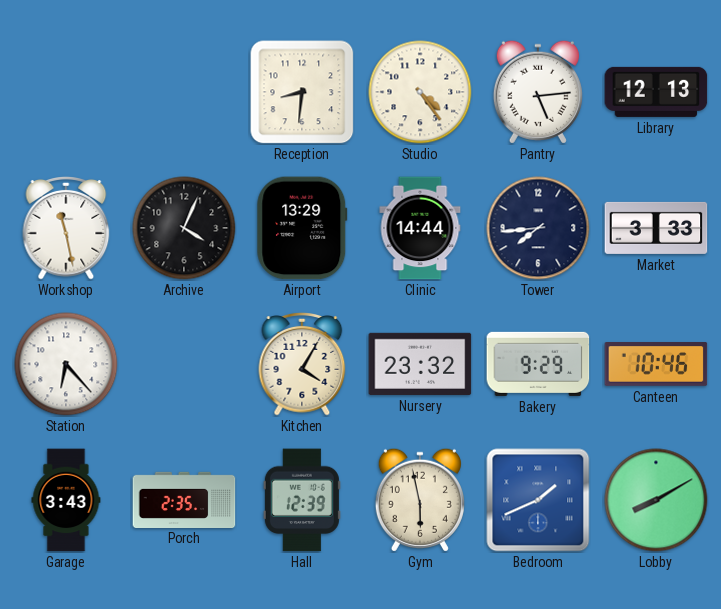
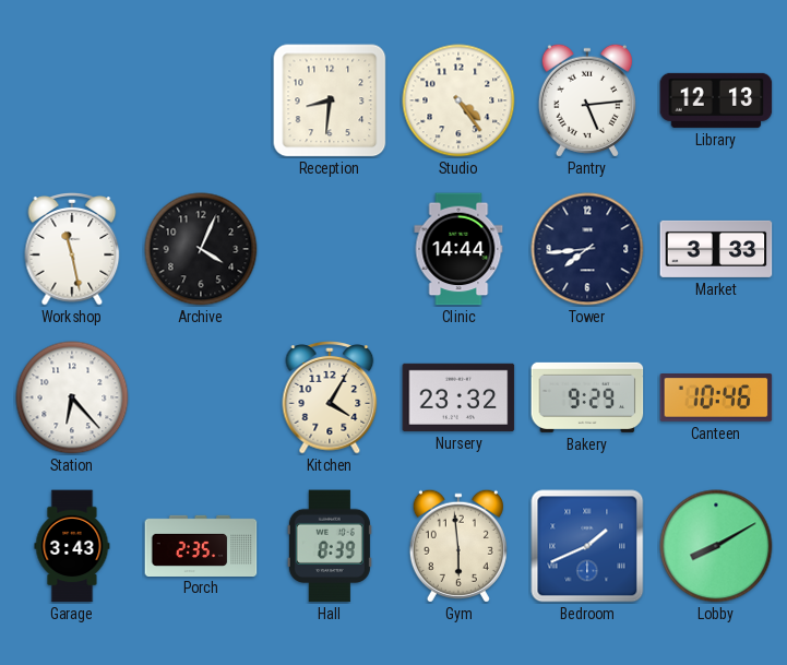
Airport: 13:29 -> none (302, 228)
Hall: 12:39 -> 8:39 (330, 546)
Gym: 5:58 -> 5:59 (458, 546)
